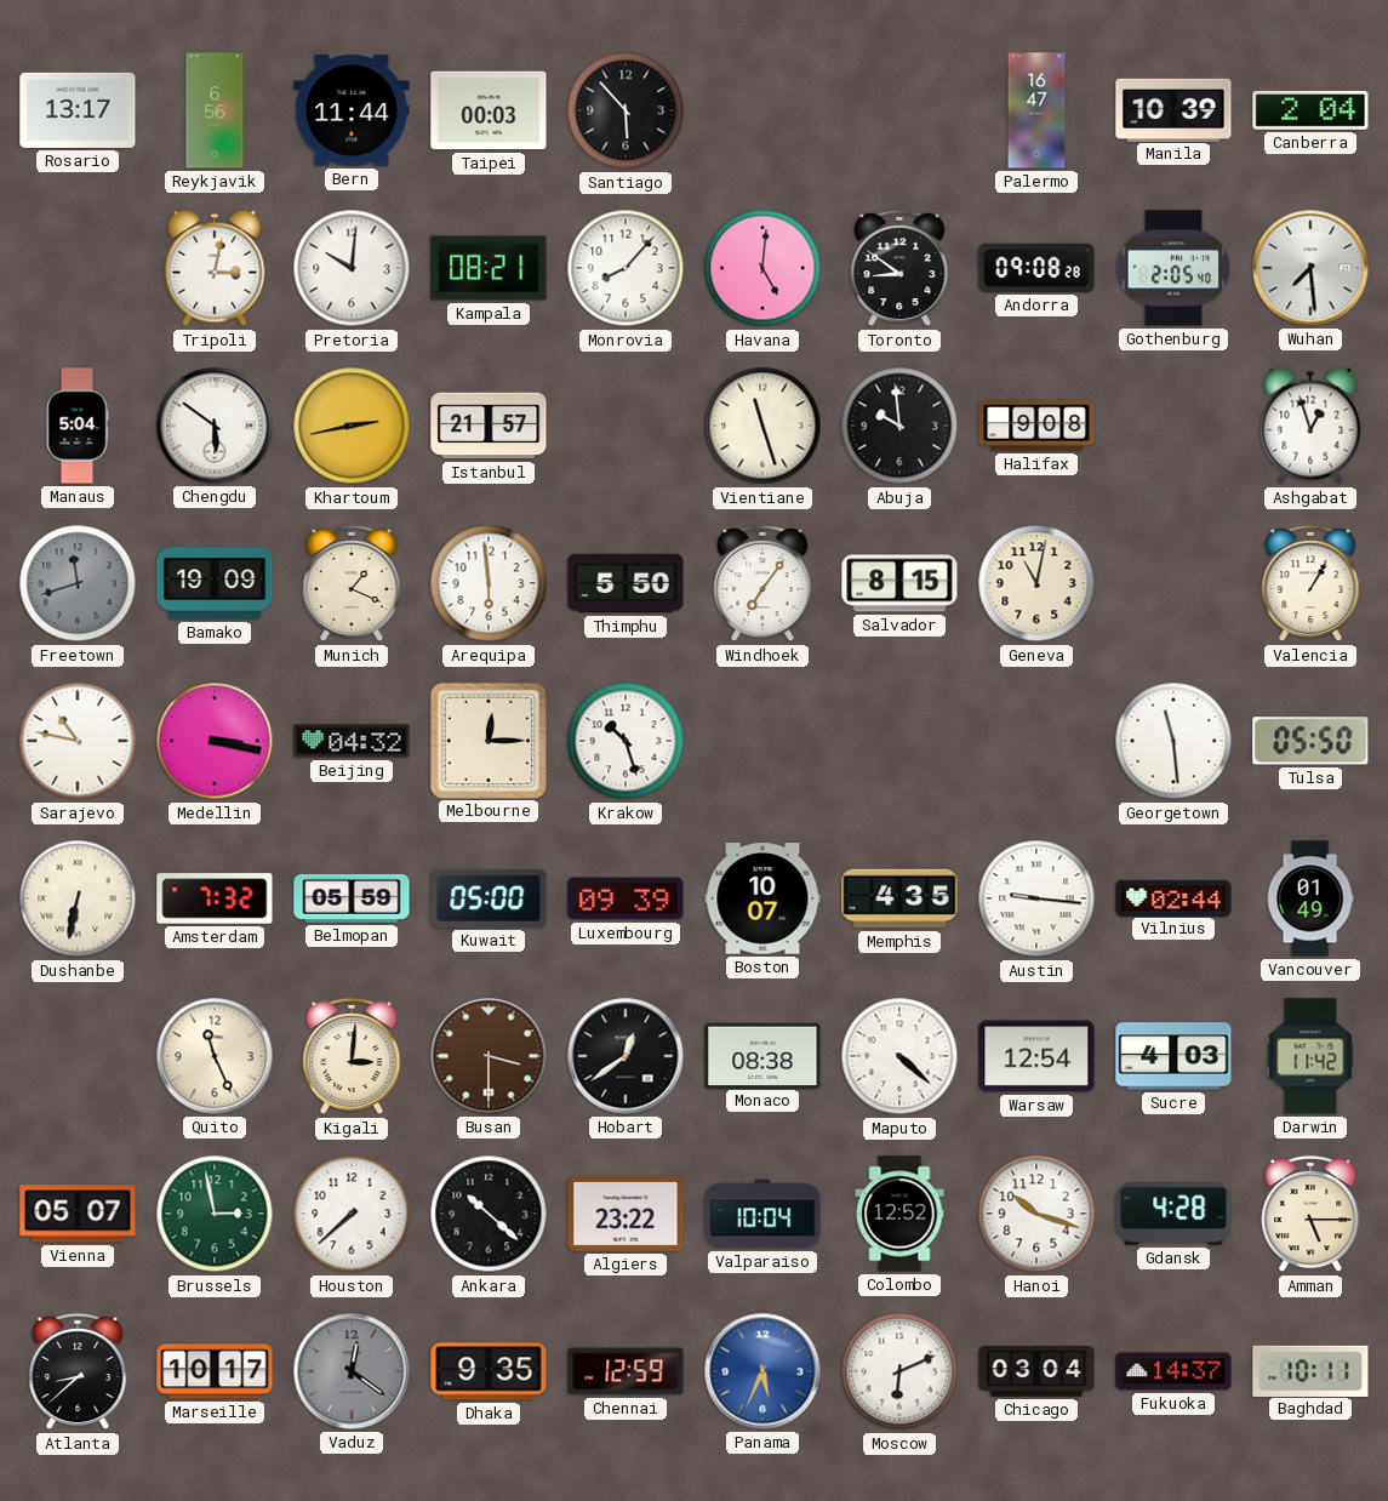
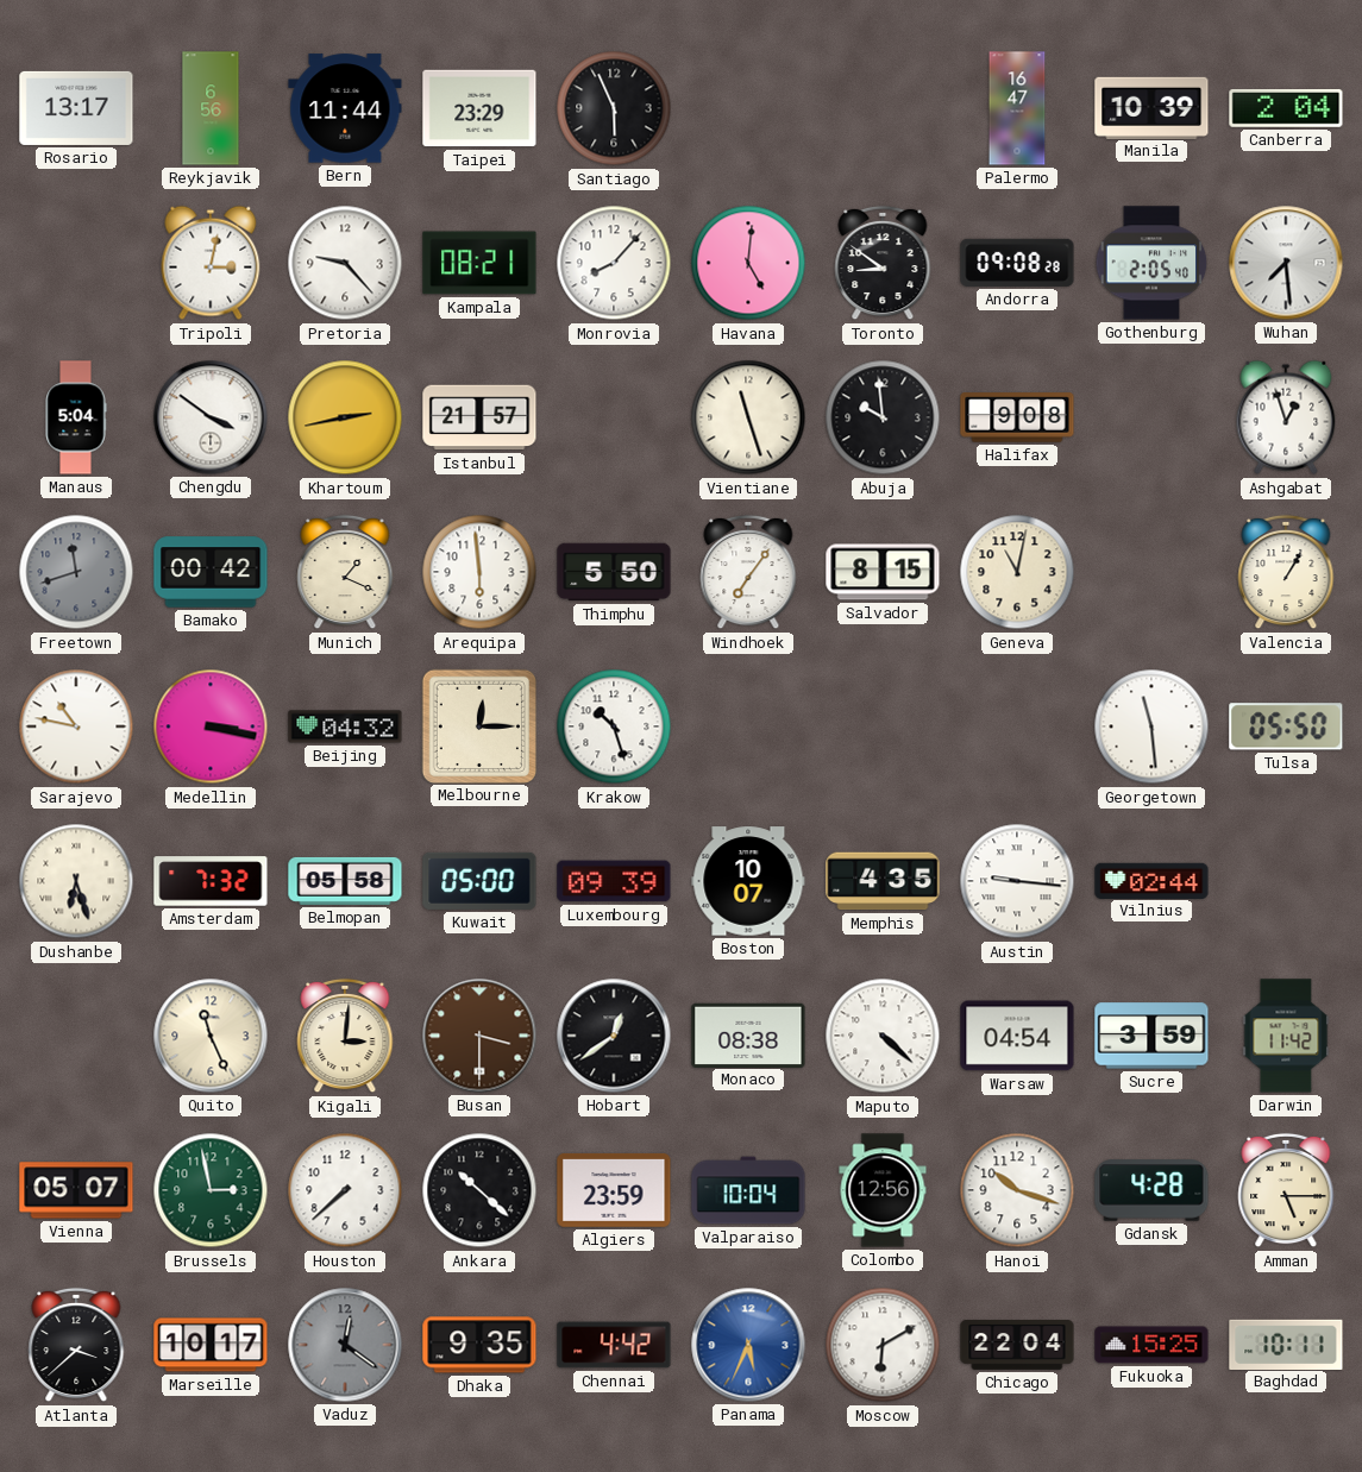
Taipei: 00:03 -> 23:29 (479, 108)
Santiago: 5:53 -> 5:56 (614, 108)
Pretoria: 10:01 -> 9:23 (345, 263)
Chengdu: 5:51 -> 3:51 (211, 417)
Bamako: 19:09 -> 00:42 (211, 572)
Dushanbe: 6:32 -> 6:27 (76, 881)
Belmopan: 05:59 -> 05:58 (345, 881)
Vancouver: 01:49 -> none (1310, 898)
Warsaw: 12:54 -> 04:54 (1017, 1036)
Sucre: 4:03 -> 3:59 (1151, 1036)
Algiers: 23:22 -> 23:59 (614, 1190)
Colombo: 12:52 -> 12:56 (883, 1190)
Atlanta: 8:38 -> 3:38 (76, 1345)
Chennai: 12:59 -> 4:42 (614, 1345)
Moscow: 6:11 -> 6:10 (883, 1345)
Chicago: 03:04 -> 22:04 (1017, 1345)
Fukuoka: 14:37 -> 15:25 (1151, 1345)
